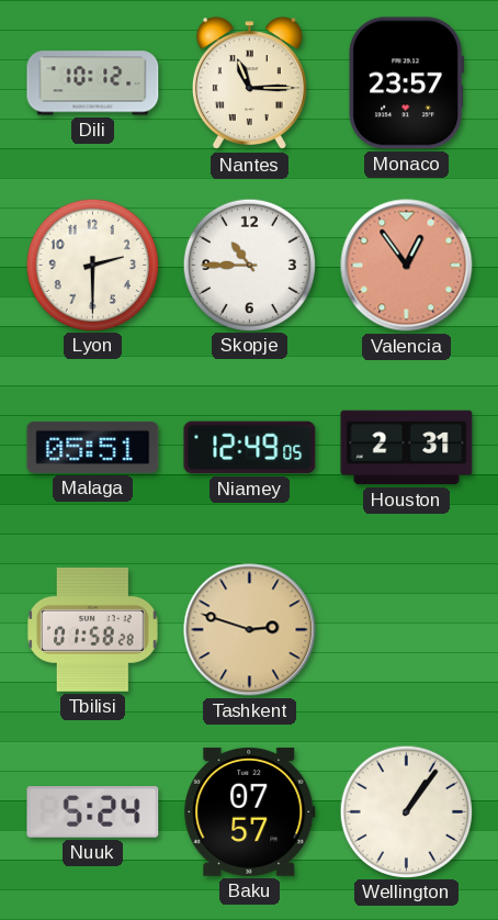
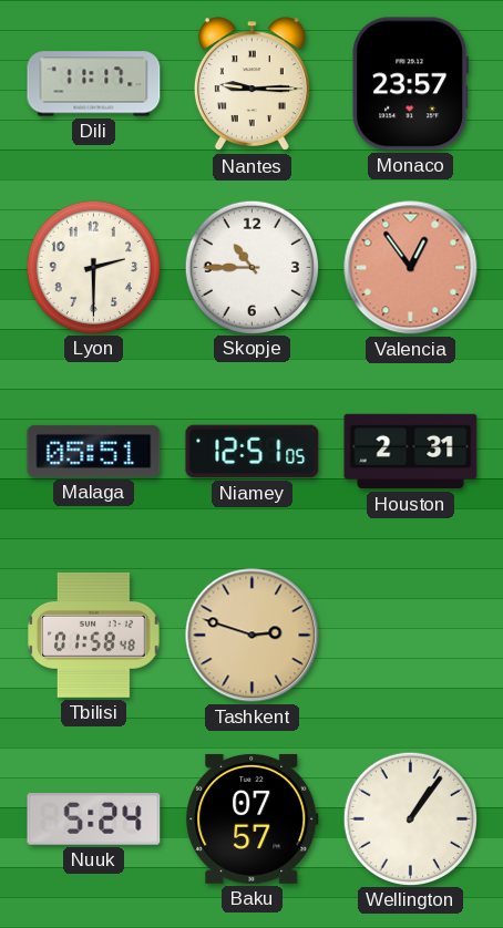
Dili: 10:12 -> 11:17 (94, 84)
Nantes: 11:15 -> 9:15 (251, 84)
Niamey: 12:49 -> 12:51 (253, 452)
Tbilisi: 01:58:28 -> 01:58:48 (94, 635)
